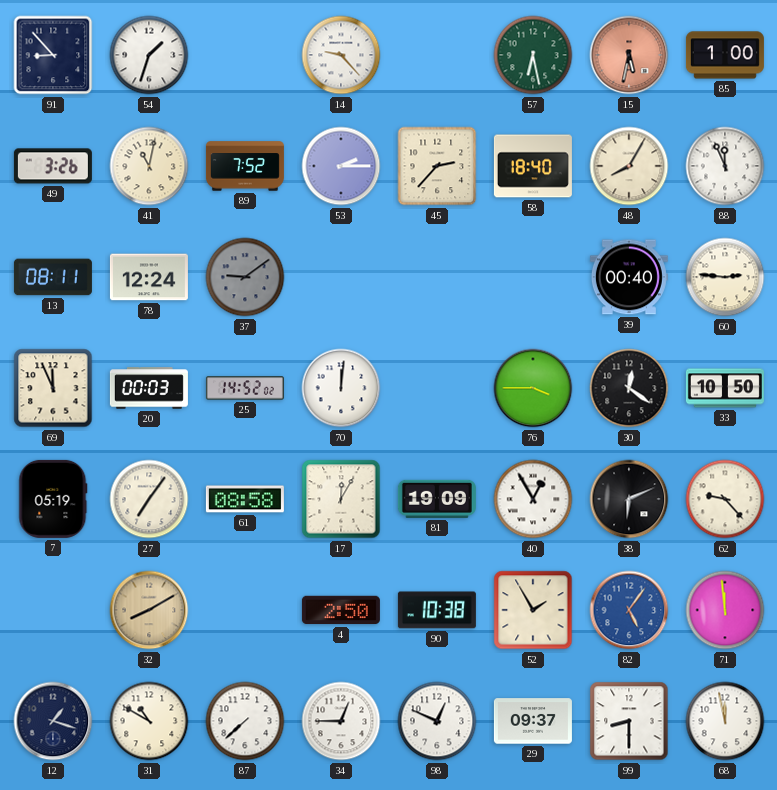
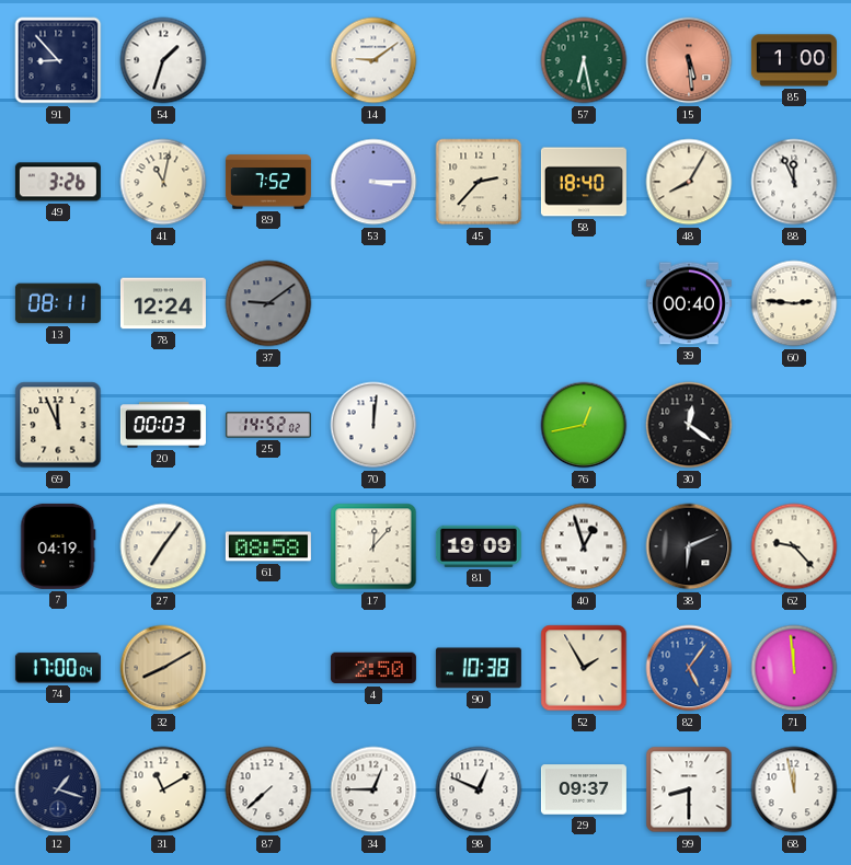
14: 9:23 -> 9:09 (373, 60)
15: 5:32 -> 5:29 (689, 60)
53: 2:15 -> 3:15 (373, 182)
76: 3:45 -> 12:43 (584, 425)
33: 10:50 -> none (725, 388)
7: 05:19 -> 04:19 (58, 546)
17: 12:05 -> 12:07 (373, 546)
40: 12:55 -> 12:57 (584, 546)
74: none -> 17:00 (58, 668)
31: 10:50 -> 11:10 (163, 789)
